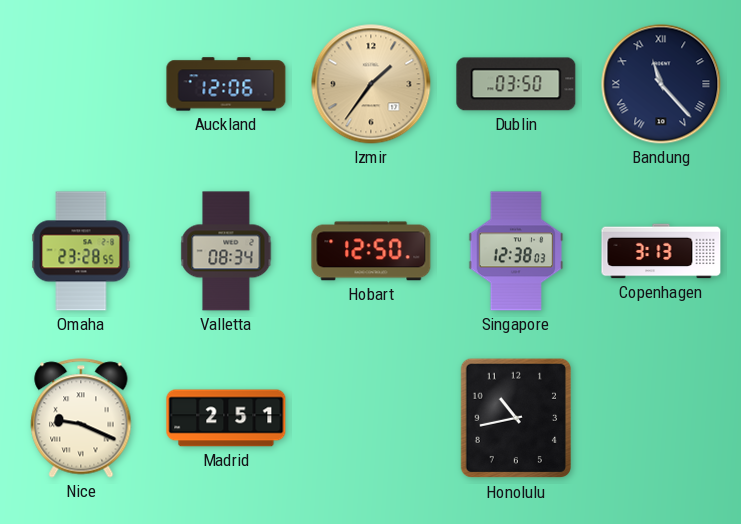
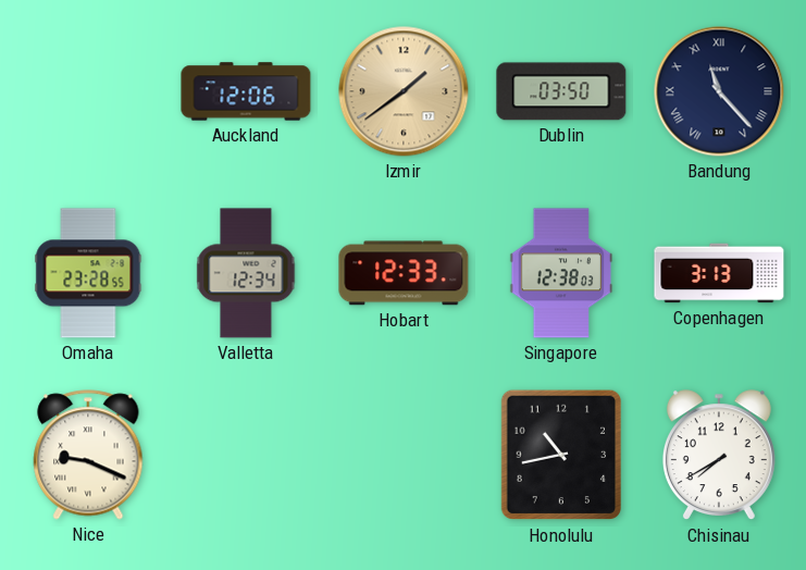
Izmir: 1:36 -> 1:39 (404, 91)
Valletta: 08:34 -> 12:34 (246, 273)
Hobart: 12:50 -> 12:33 (404, 273)
Madrid: 2:51 -> none (226, 418)
Chisinau: none -> 7:40 (719, 456)
